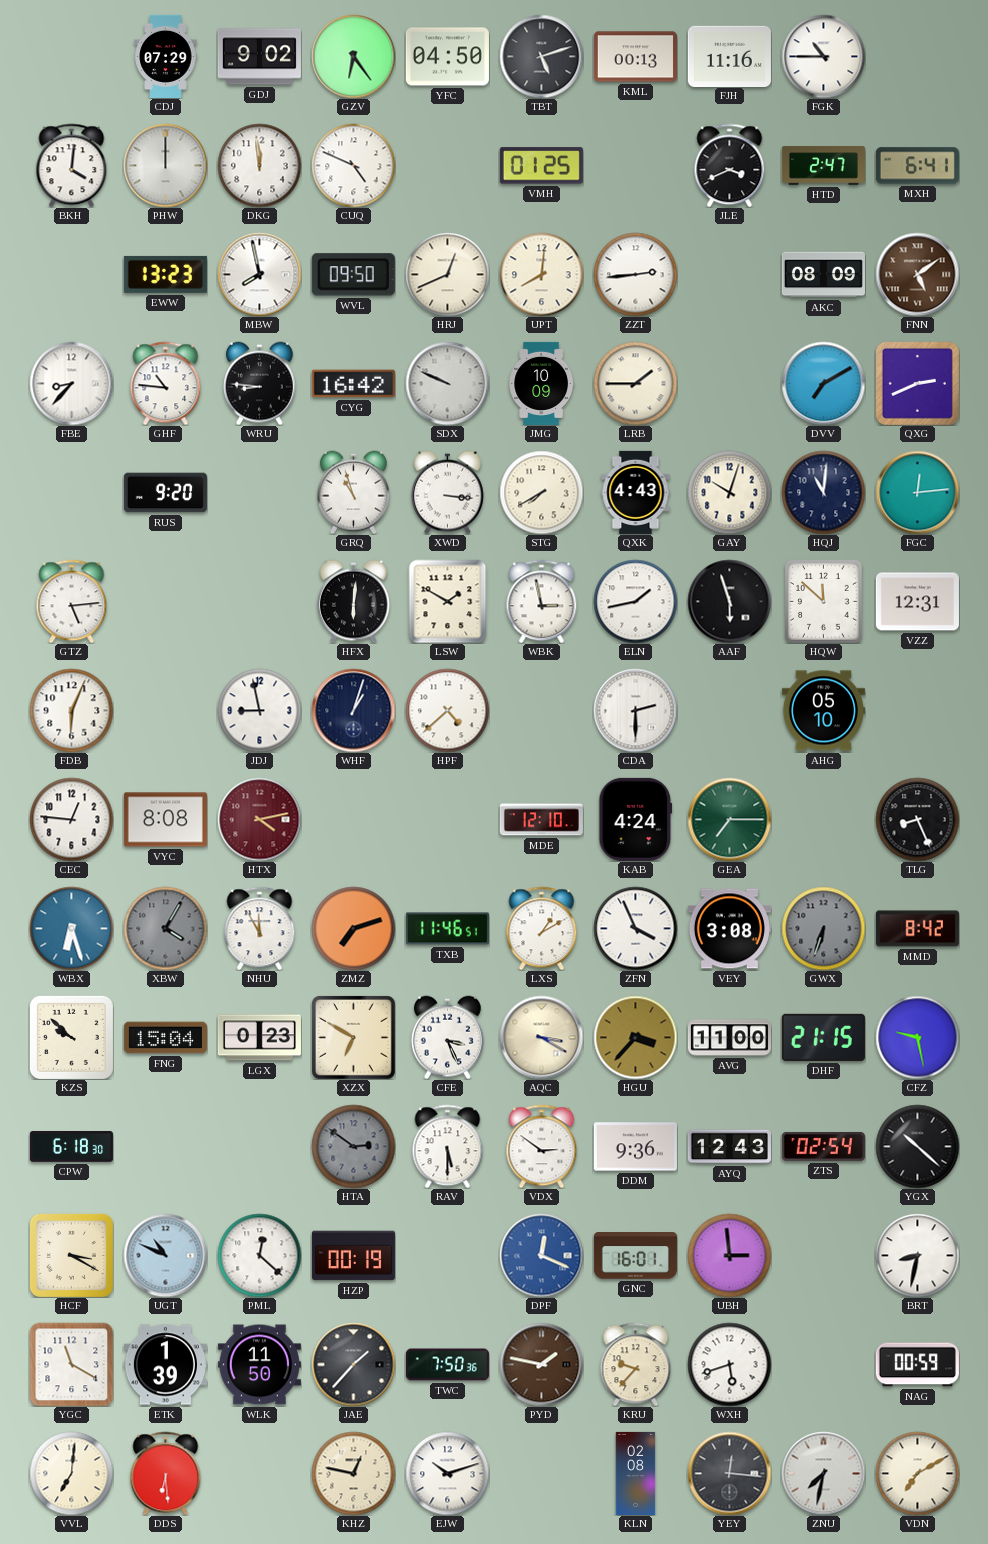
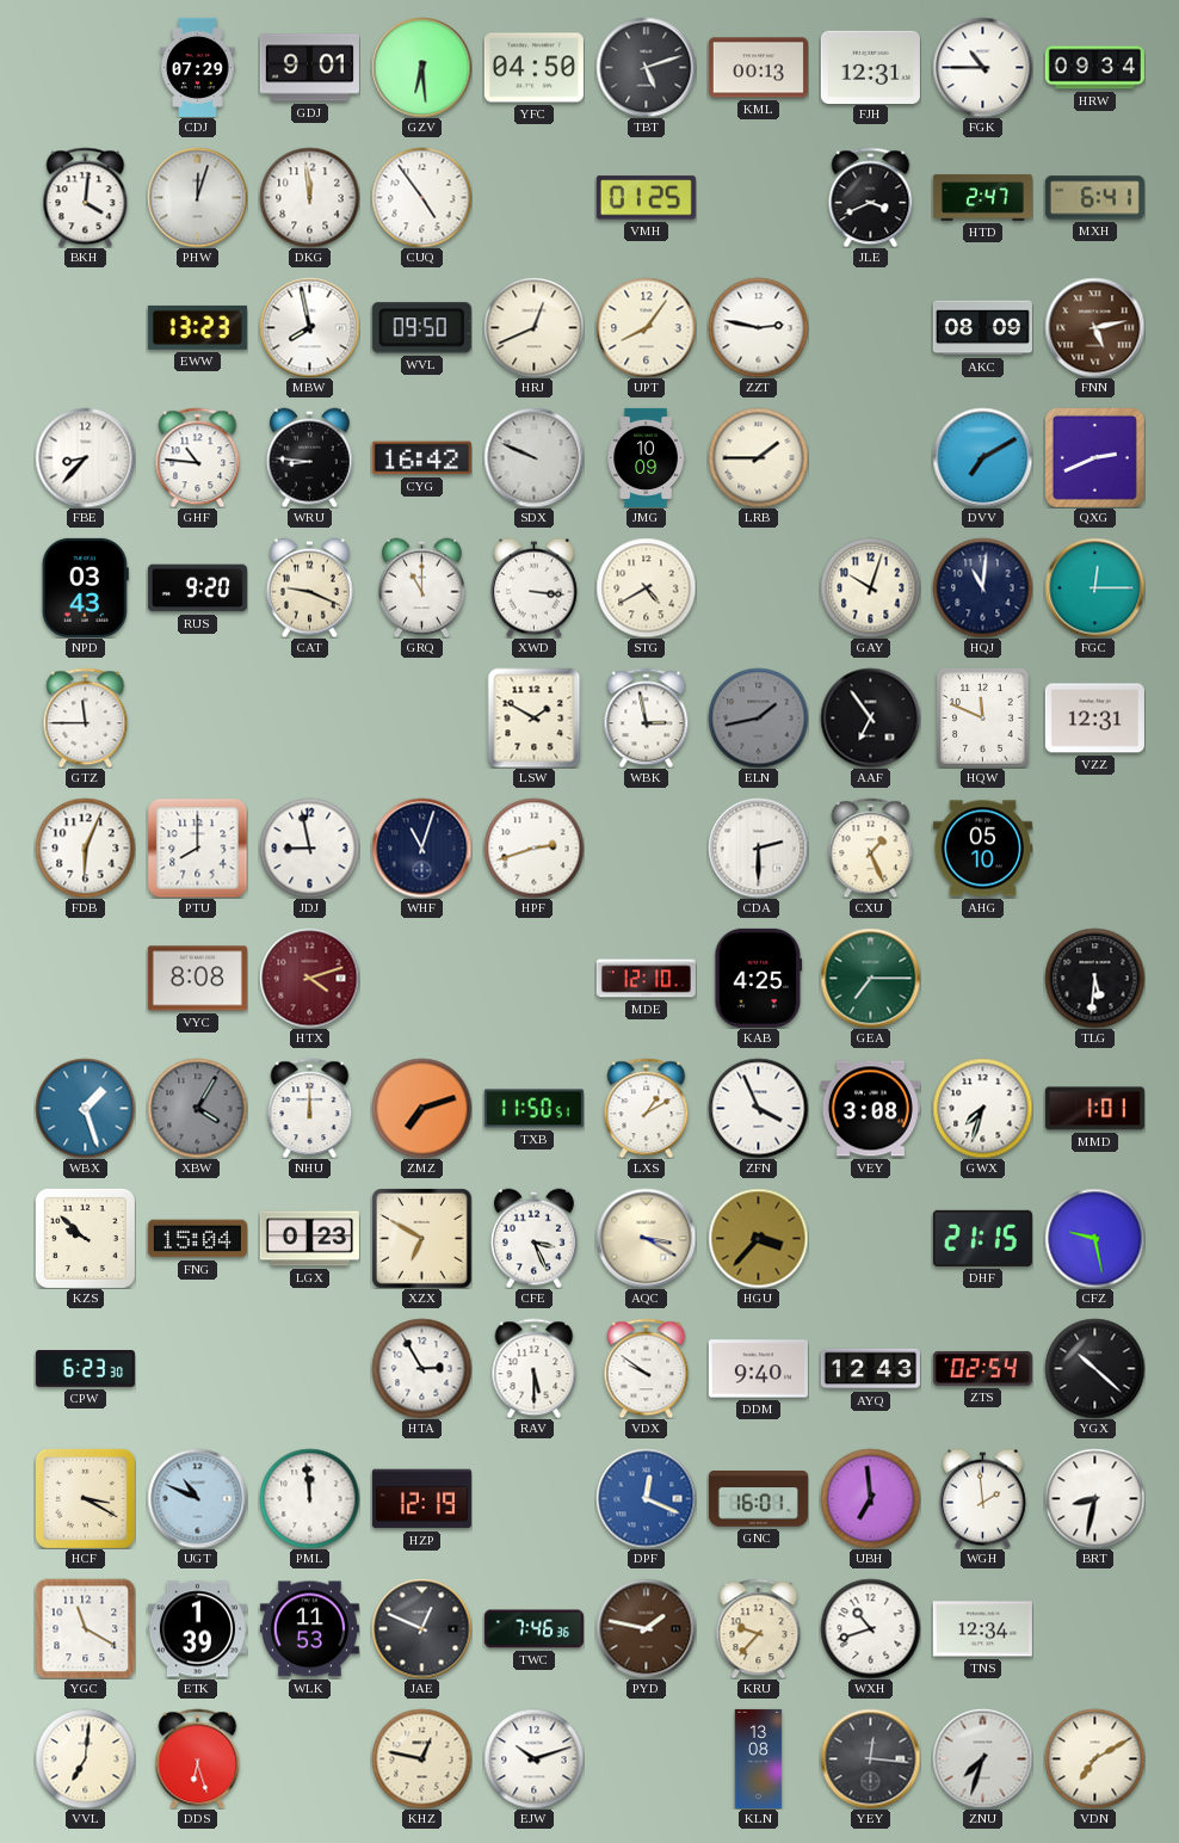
GDJ: 9:02 -> 9:01 (309, 68)
GZV: 6:24 -> 6:29 (421, 67)
FJH: 11:16 -> 12:31 (870, 67)
HRW: none -> 09:34 (1094, 68)
PHW: 12:00 -> 12:03 (197, 197)
CUQ: 4:49 -> 4:54 (421, 197)
UPT: 8:01 -> 8:06 (646, 327)
ZZT: 2:44 -> 2:47 (758, 327)
FNN: 5:09 -> 5:13 (1094, 327)
NPD: none -> 03:43 (85, 587)
CAT: none -> 9:19 (309, 587)
GRQ: 10:57 -> 11:00 (421, 587)
STG: 7:40 -> 4:40 (646, 587)
QXK: 4:43 -> none (636, 492)
FGC: 12:14 -> 12:15 (1094, 587)
GTZ: 5:14 -> 11:45 (86, 717)
HFX: 6:01 -> none (353, 601)
ELN dial: white -> grey (758, 717)
AAF: 5:57 -> 6:54 (870, 717)
HQW: 11:52 -> 11:49 (983, 719)
PTU: none -> 8:00 (197, 847)
WHF: 1:03 -> 11:03 (421, 847)
HPF: 4:38 -> 2:42 (533, 847)
CXU: none -> 1:26 (871, 847)
CEC: 12:46 -> none (71, 819)
HTX: 4:13 -> 4:12 (309, 978)
KAB: 4:24 -> 4:25 (759, 978)
TLG: 8:26 -> 5:31 (1094, 978)
WBX: 6:27 -> 1:27 (85, 1108)
NHU: 11:55 -> 12:00 (310, 1108)
TXB: 11:46 -> 11:50 (533, 1109)
GWX: 6:33 -> 7:33 (982, 1108)
GWX dial: grey -> white (982, 1108)
MMD: 8:42 -> 1:01 (1094, 1109)
AVG: 11:00 -> none (729, 1038)
CPW: 6:18 -> 6:23 (85, 1369)
HTA: 2:51 -> 2:55 (421, 1368)
HTA dial: grey -> white (421, 1368)
VDX: 2:51 -> 9:51 (647, 1368)
DDM: 9:36 -> 9:40 (758, 1369)
PML: 12:22 -> 11:59 (309, 1498)
HZP: 00:19 -> 12:19 (421, 1499)
UBH: 2:59 -> 6:59 (870, 1498)
WGH: none -> 1:59 (982, 1498)
WLK: 11:50 -> 11:53 (309, 1629)
JAE: 1:37 -> 12:49 (421, 1628)
TWC: 7:50 -> 7:46 (533, 1629)
WXH: 5:42 -> 10:42 (870, 1628)
TNS: none -> 12:34 (982, 1629)
NAG: 00:59 -> none (917, 1365)
DDS: 6:29 -> 6:27 (198, 1758)
KLN: 02:08 -> 13:08 (759, 1758)
ZNU: 7:32 -> 7:33 (982, 1758)
